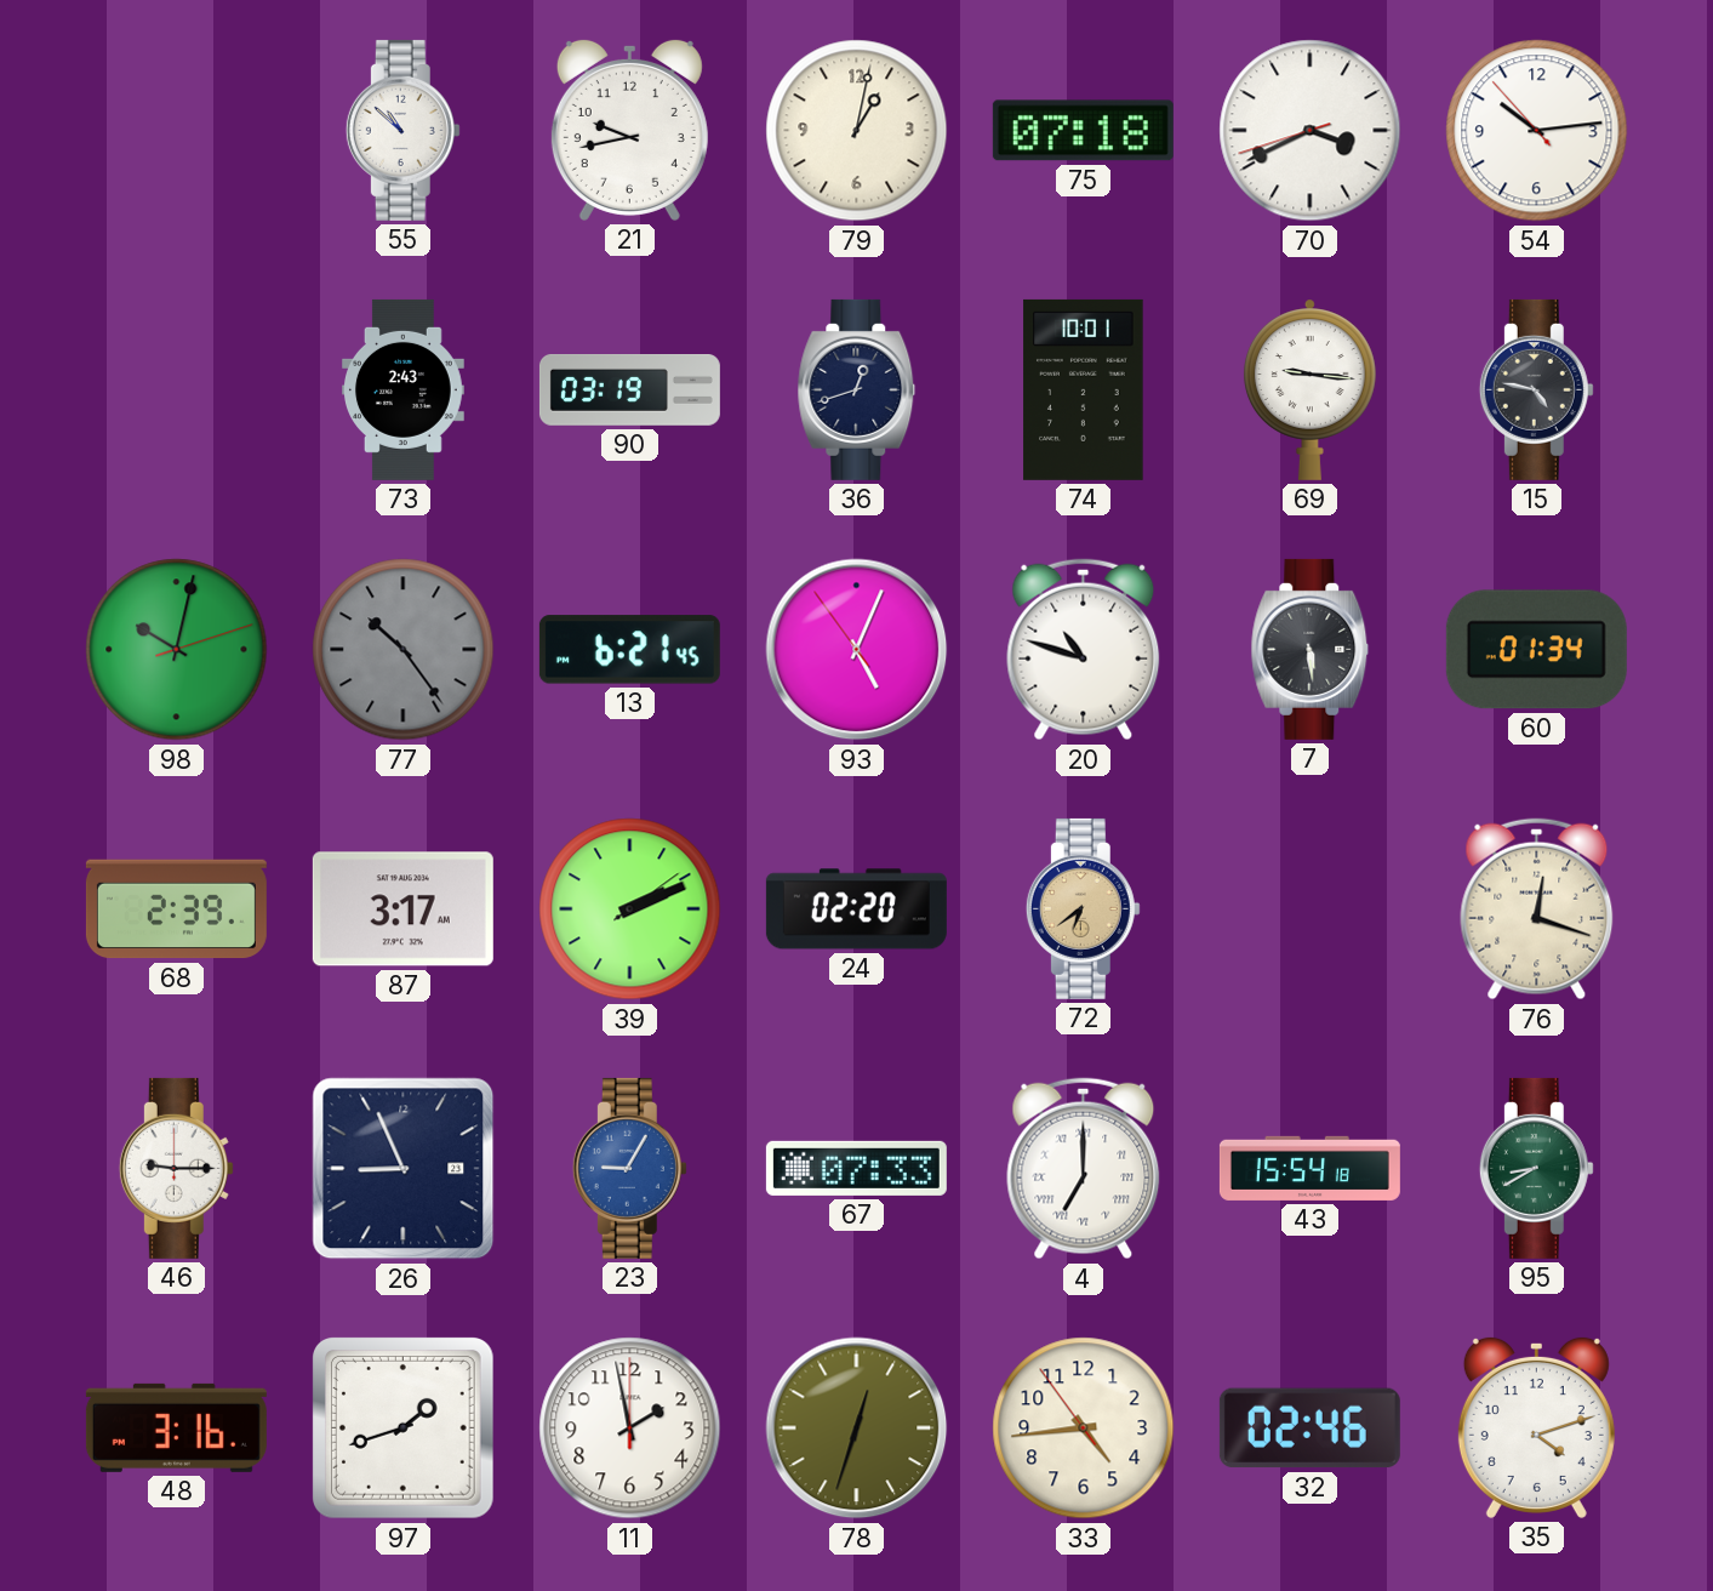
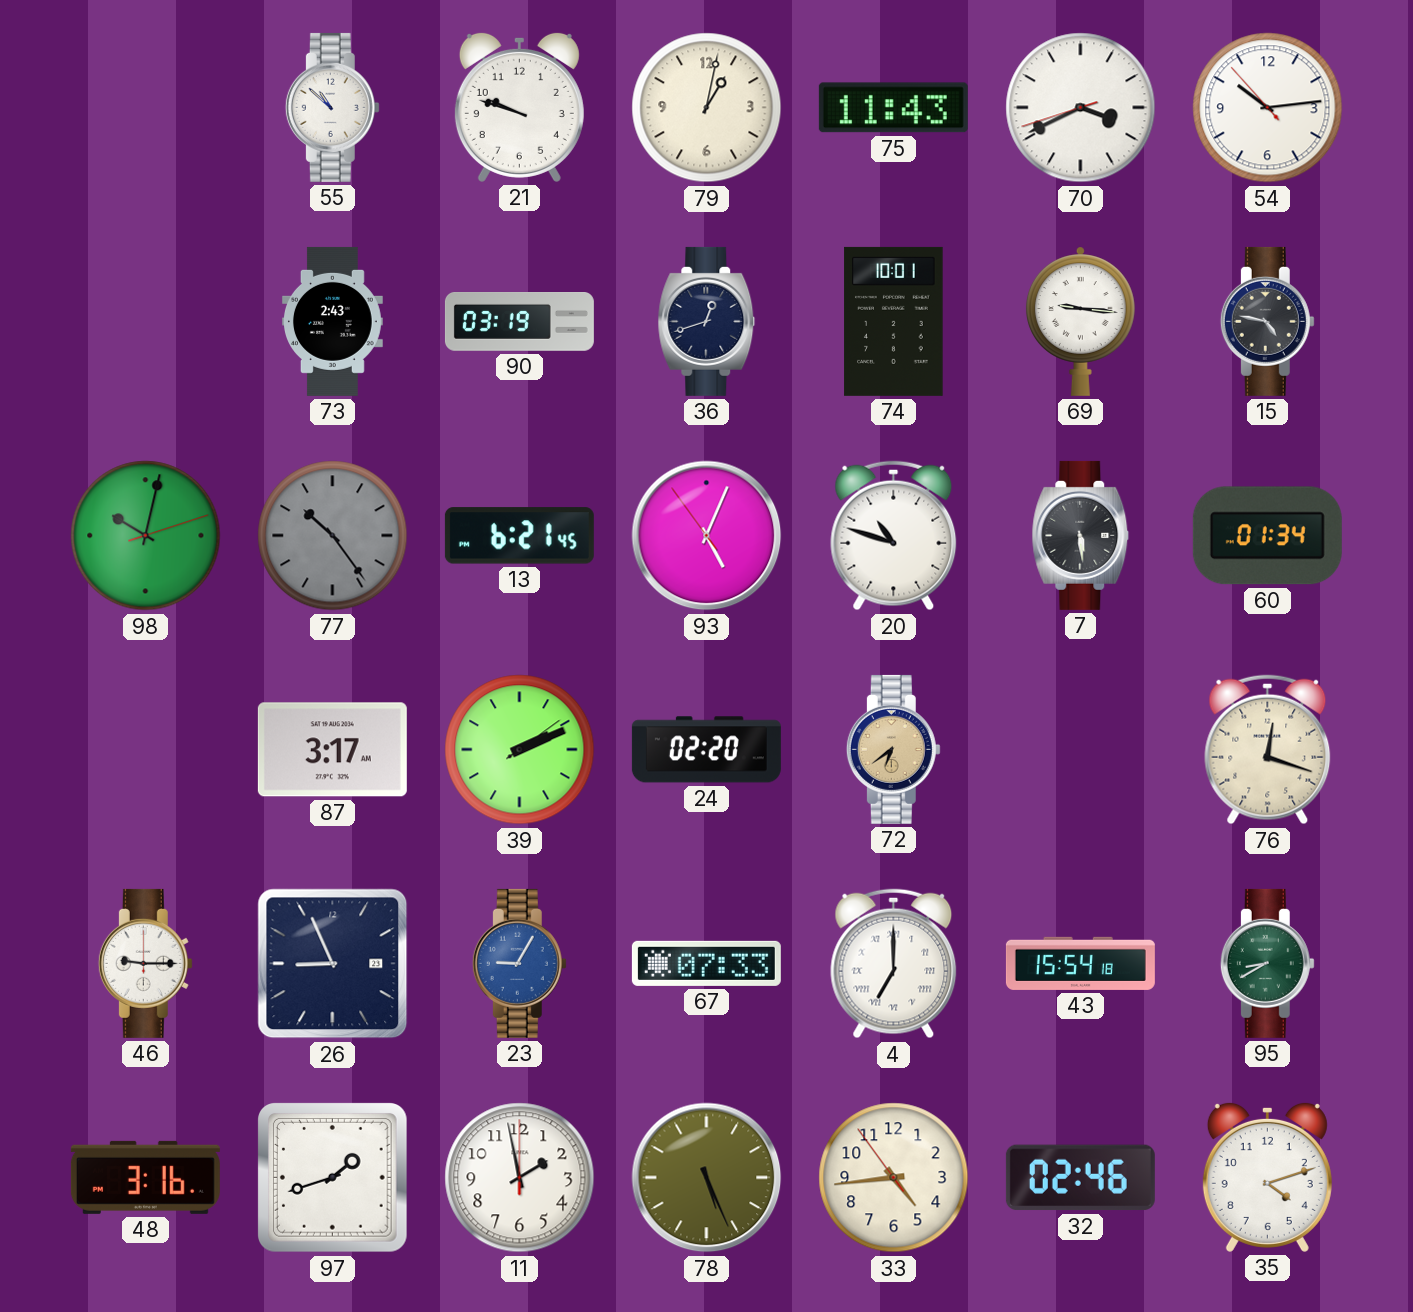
21: 9:43 -> 9:48 (519, 107)
75: 07:18 -> 11:43 (893, 108)
68: 2:39 -> none (176, 909)
78: 12:33 -> 5:26 (707, 1178)
